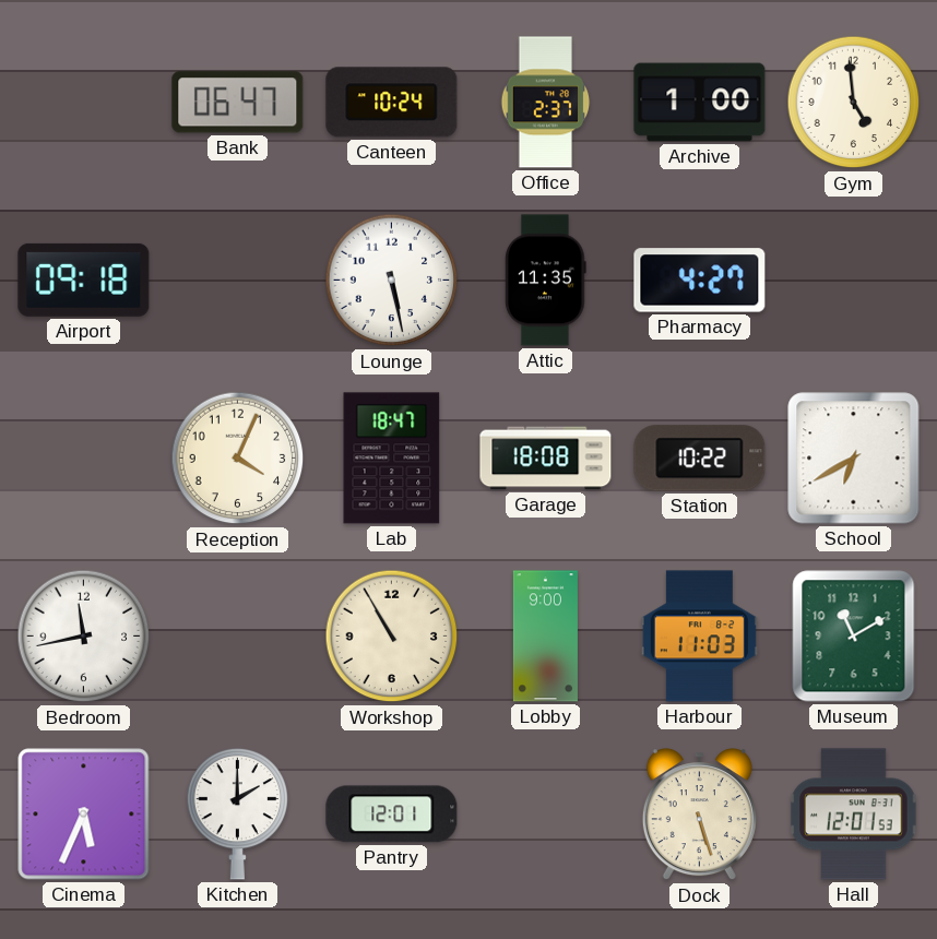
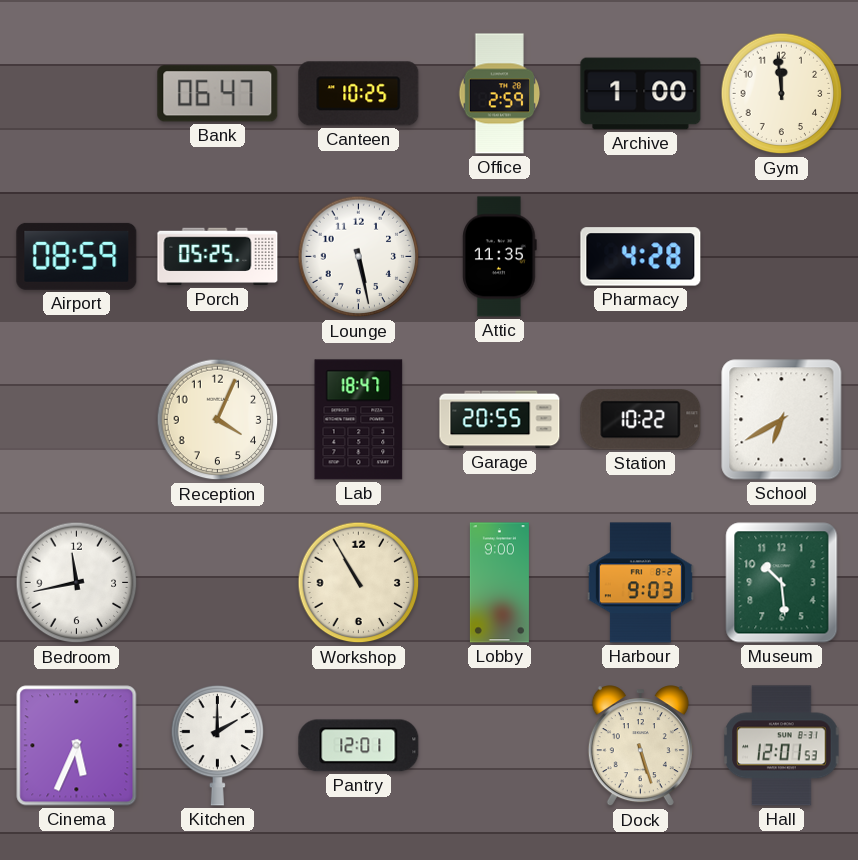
Canteen: 10:24 -> 10:25 (359, 94)
Office: 2:37 -> 2:59 (500, 94)
Gym: 4:59 -> 11:59 (782, 94)
Airport: 09:18 -> 08:59 (77, 256)
Porch: none -> 05:25 (218, 257)
Pharmacy: 4:27 -> 4:28 (641, 257)
Garage: 18:08 -> 20:55 (500, 420)
Harbour: 11:03 -> 9:03 (640, 583)
Museum: 11:10 -> 10:29 (782, 583)
